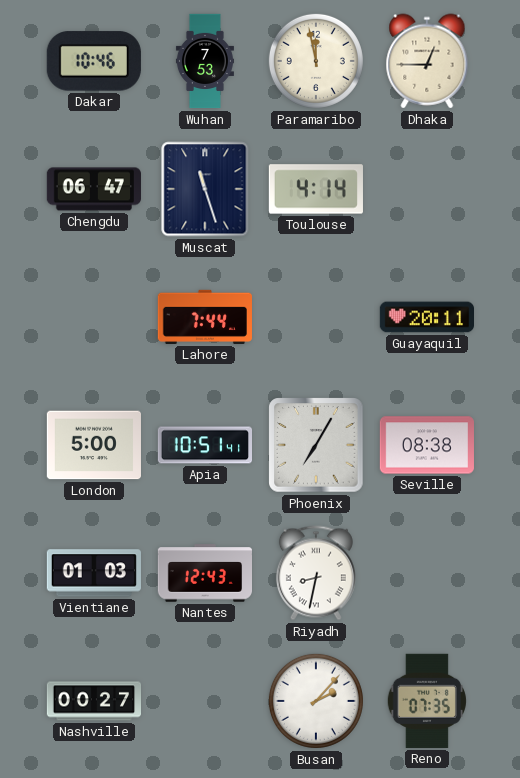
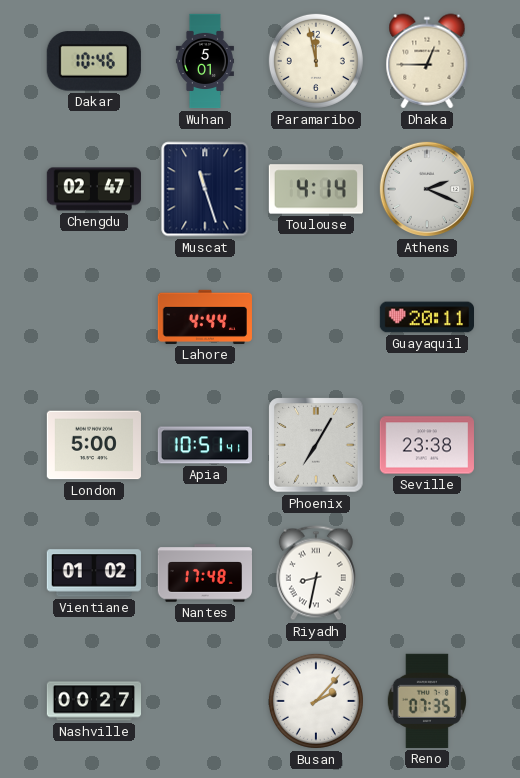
Wuhan: 7:53 -> 5:01 (205, 61)
Chengdu: 06:47 -> 02:47 (94, 189)
Athens: none -> 2:19 (427, 189)
Lahore: 7:44 -> 4:44 (205, 317)
Seville: 08:38 -> 23:38 (427, 445)
Vientiane: 01:03 -> 01:02 (94, 573)
Nantes: 12:43 -> 17:48 (204, 573)
